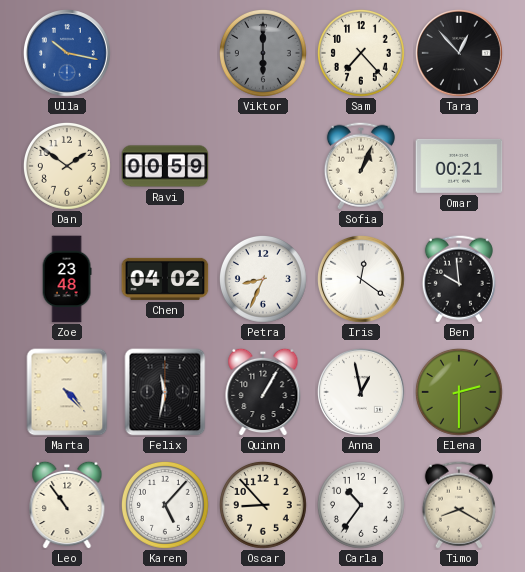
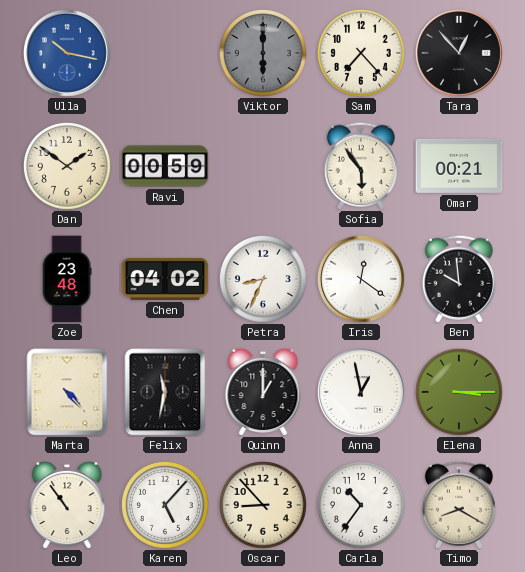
Sofia: 1:04 -> 5:54 (361, 166)
Quinn: 1:05 -> 1:00 (263, 392)
Elena: 2:30 -> 3:15 (459, 392)
